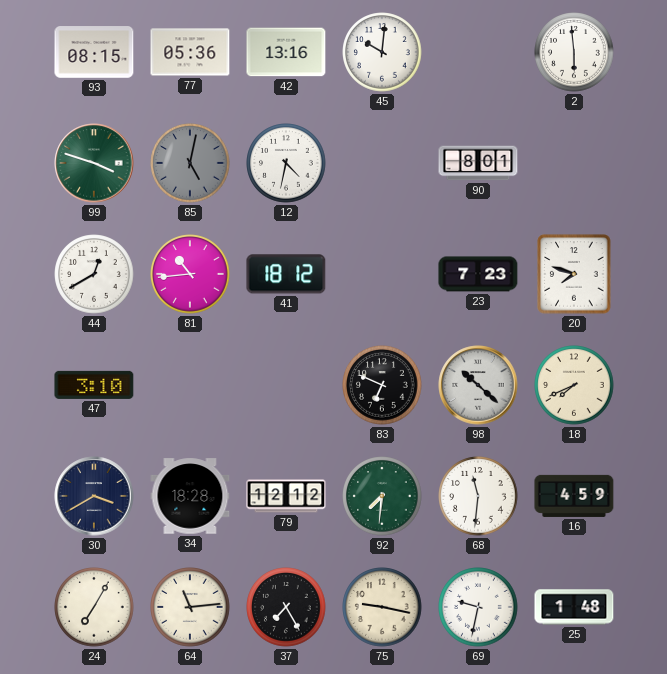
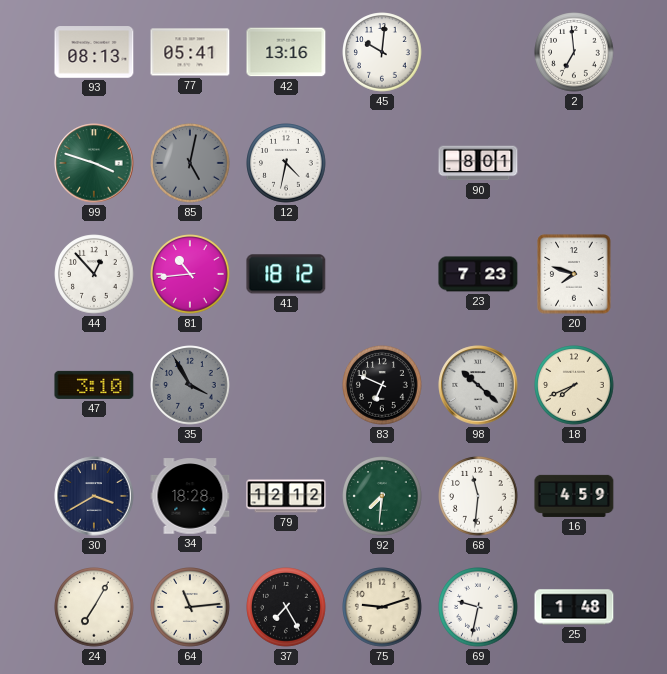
93: 08:15 -> 08:13 (94, 52)
77: 05:36 -> 05:41 (190, 52)
2: 5:59 -> 6:59 (574, 52)
44: 12:40 -> 12:53 (94, 274)
35: none -> 3:55 (190, 385)
75: 9:17 -> 9:12 (382, 607)
